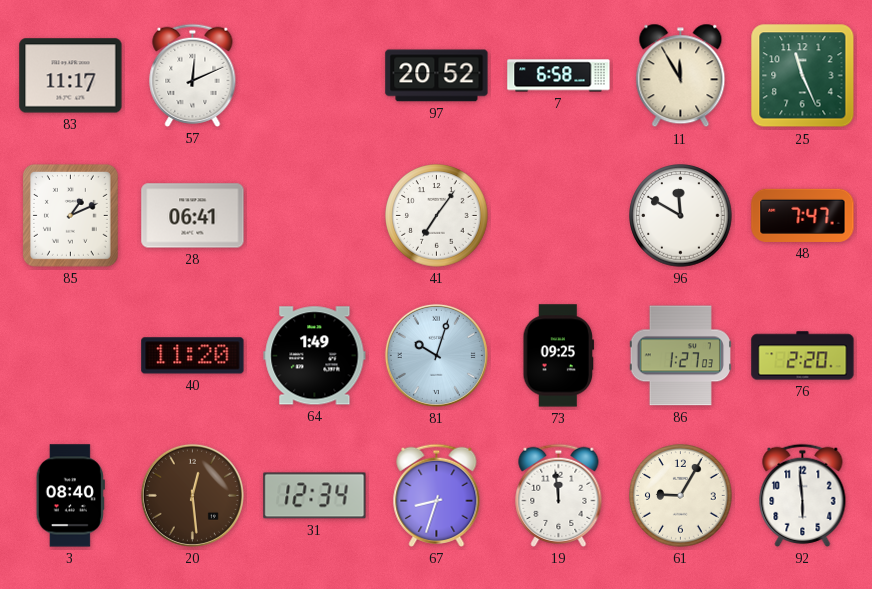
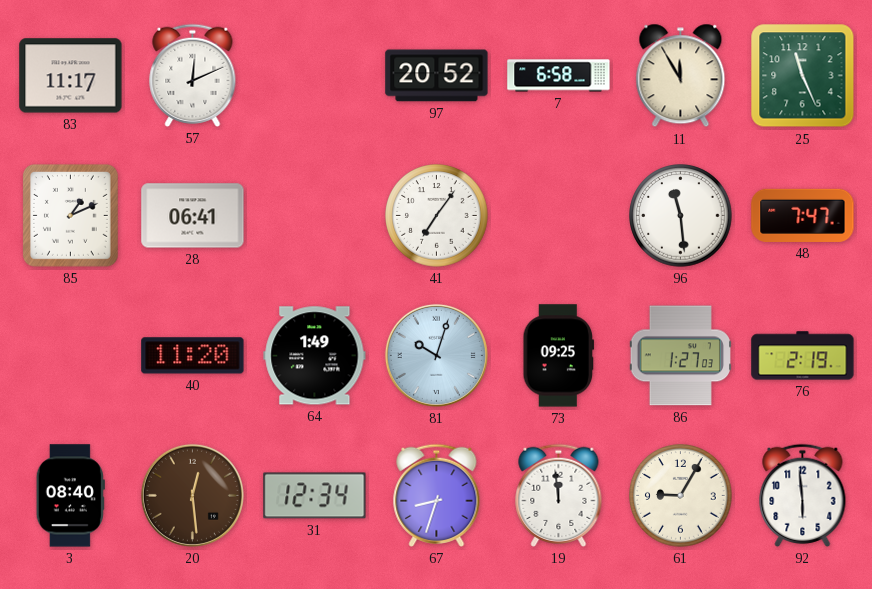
96: 11:50 -> 11:29 (681, 216)
76: 2:20 -> 2:19 (803, 356)
